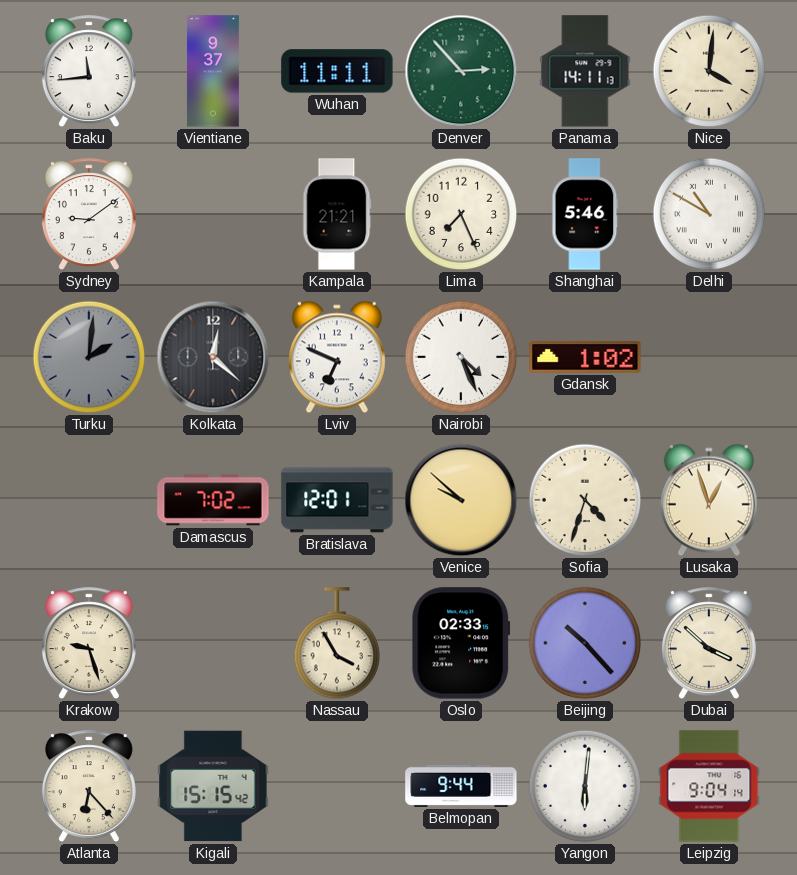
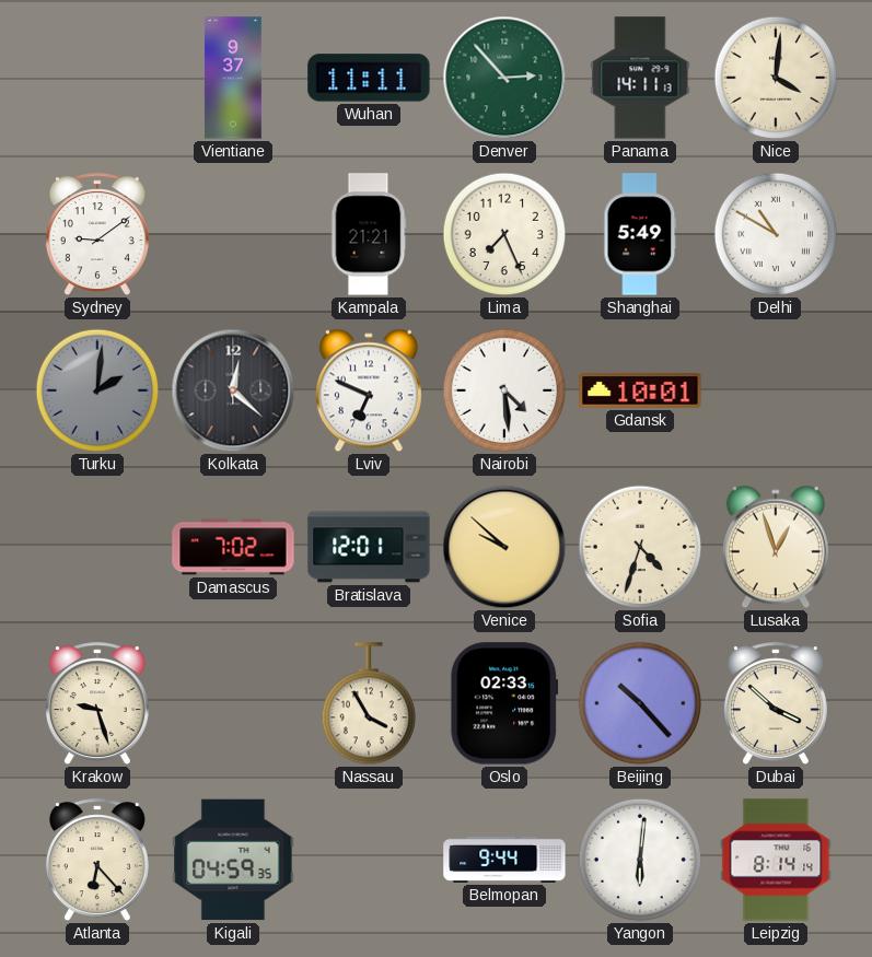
Baku: 11:44 -> none (89, 72)
Shanghai: 5:46 -> 5:49 (640, 234)
Nairobi: 4:26 -> 4:29 (504, 390)
Gdansk: 1:02 -> 10:01 (640, 390)
Kigali: 15:15 -> 04:59 (233, 860)
Leipzig: 9:04 -> 8:14 (776, 860)
